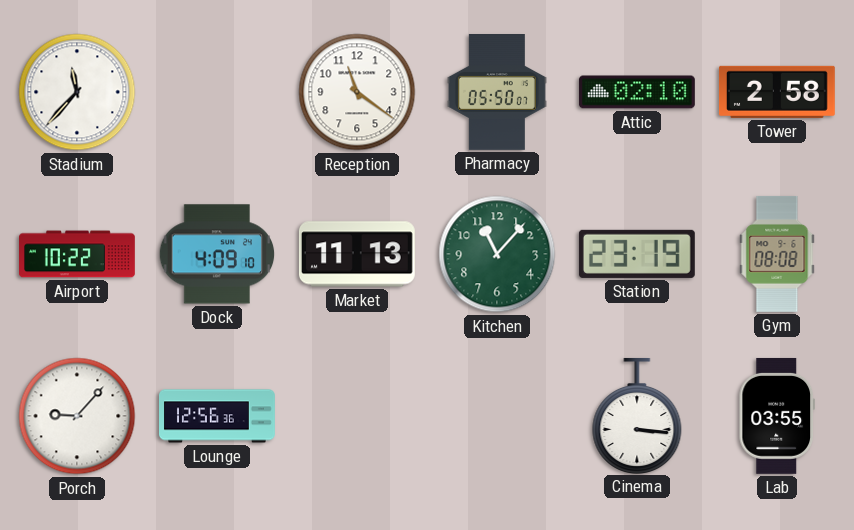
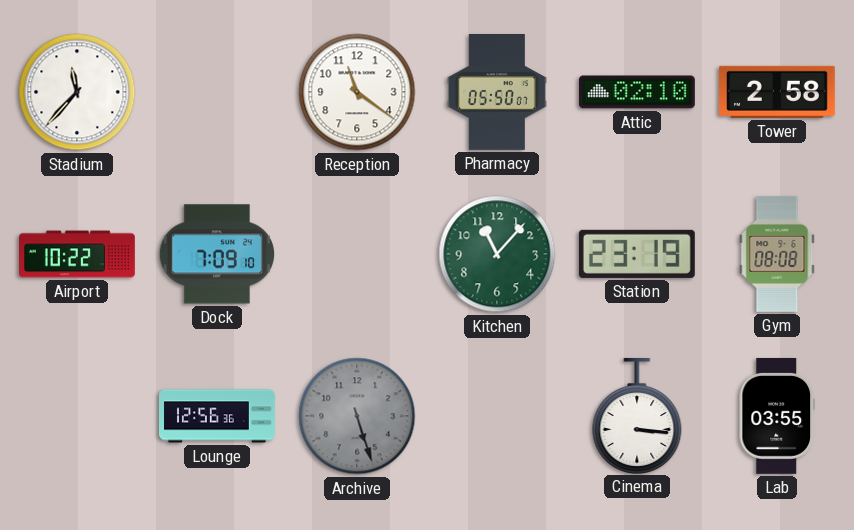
Dock: 4:09 -> 7:09 (217, 254)
Market: 11:13 -> none (357, 254)
Porch: 9:07 -> none (77, 416)
Archive: none -> 5:27 (357, 416)
